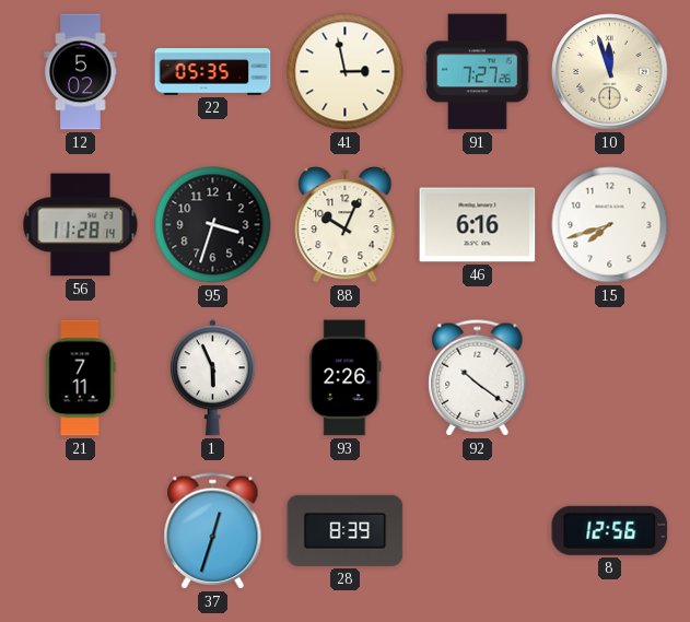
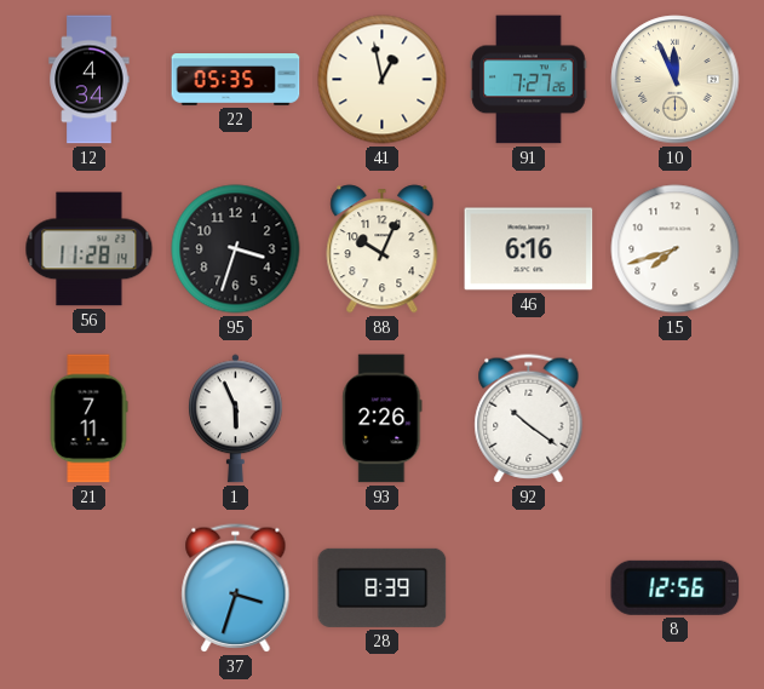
12: 5:02 -> 4:34 (90, 80)
41: 2:58 -> 12:58 (383, 80)
10: 11:57 -> 11:56 (676, 80)
37: 12:33 -> 3:33 (236, 588)
